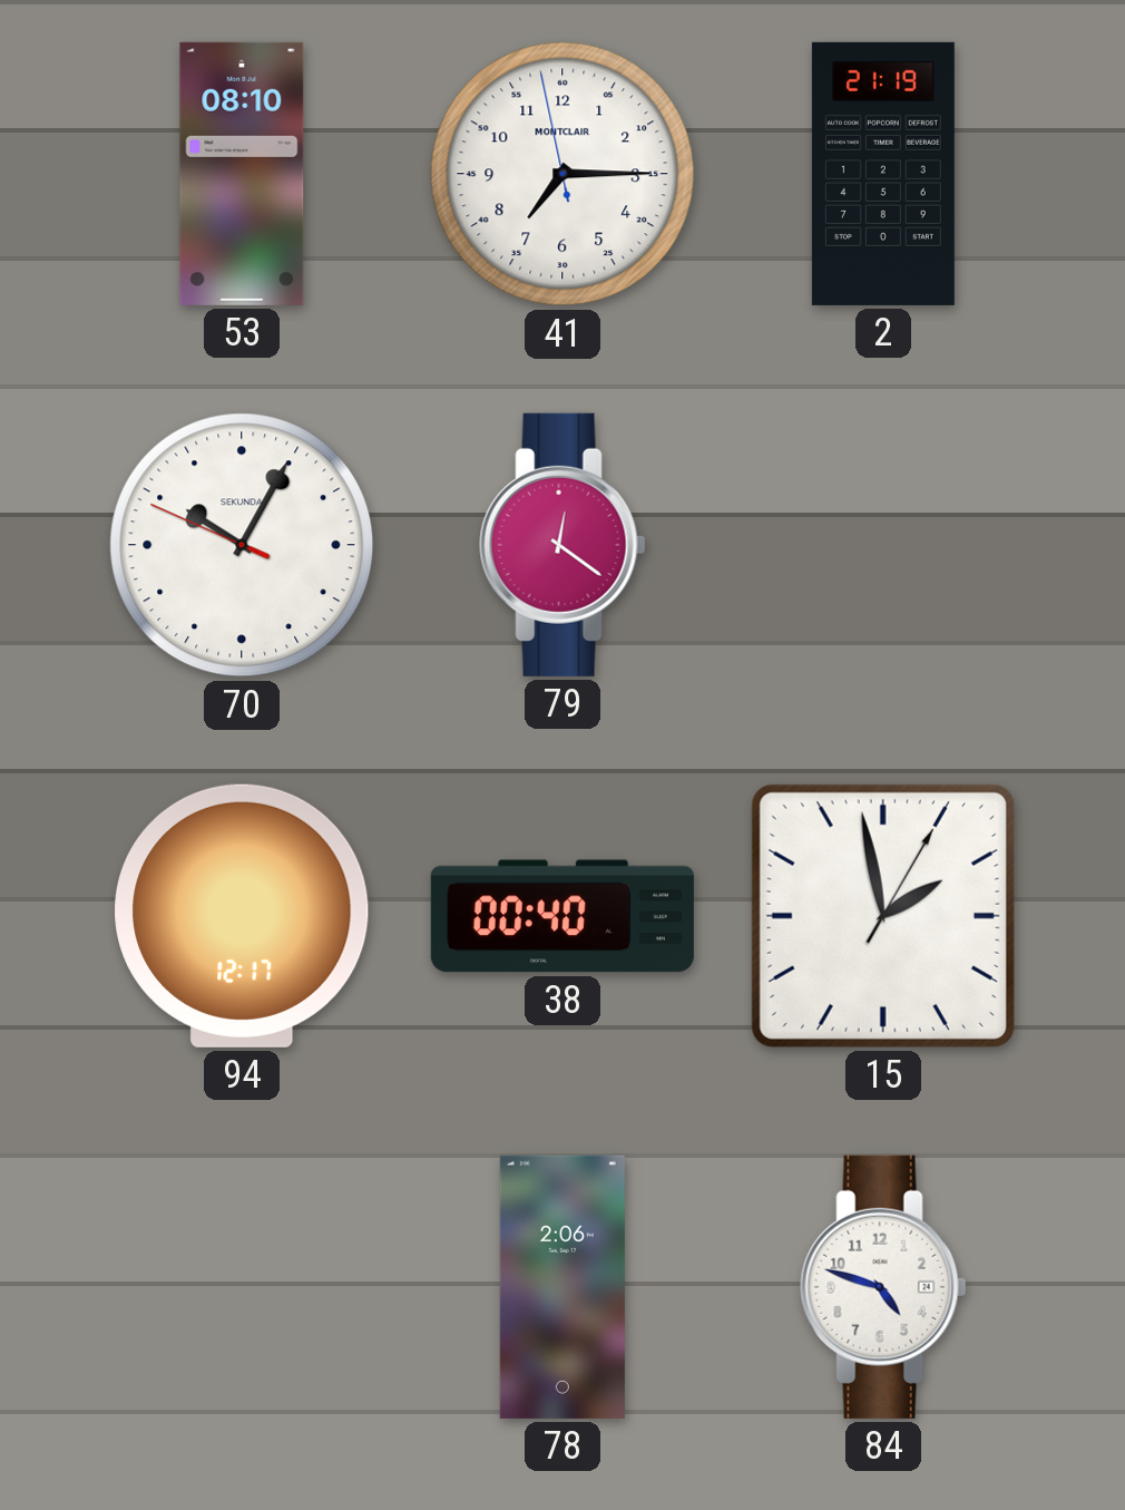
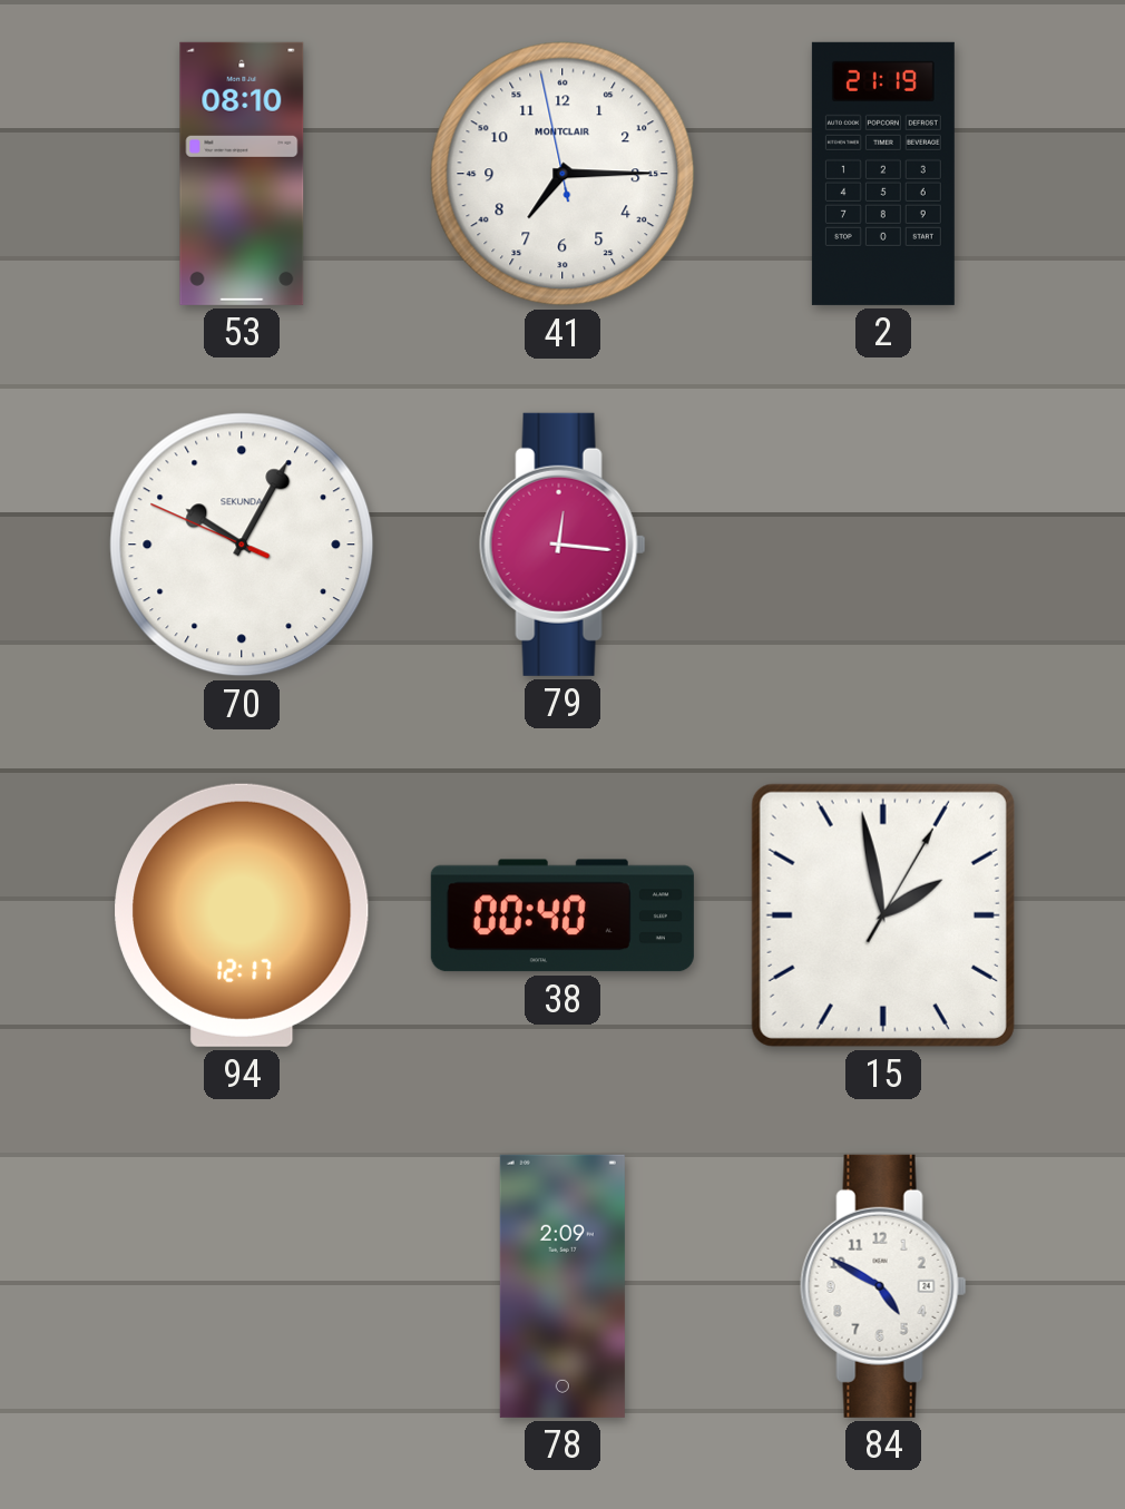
79: 12:21 -> 12:16 (562, 545)
78: 2:06 -> 2:09 (562, 1286)
84: 4:48 -> 4:50 (883, 1286)
